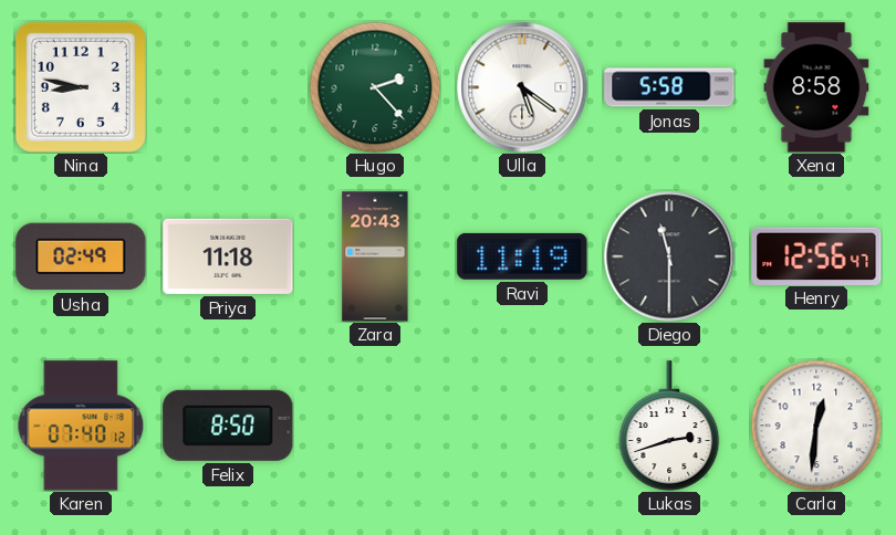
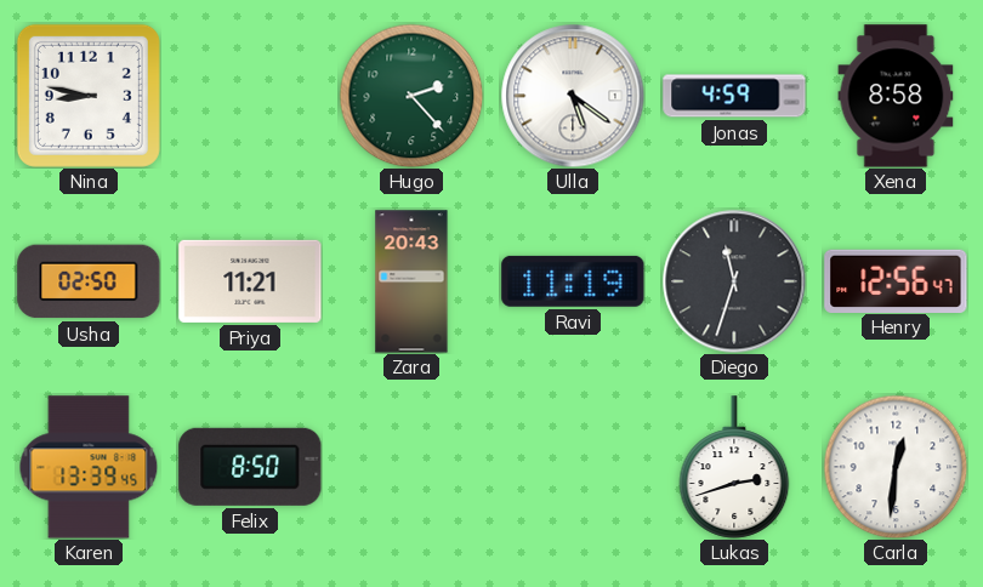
Jonas: 5:58 -> 4:59 (734, 96)
Usha: 02:49 -> 02:50 (89, 281)
Priya: 11:18 -> 11:21 (250, 281)
Diego: 11:30 -> 11:33 (734, 281)
Karen: 07:40 -> 13:39 (89, 467)
